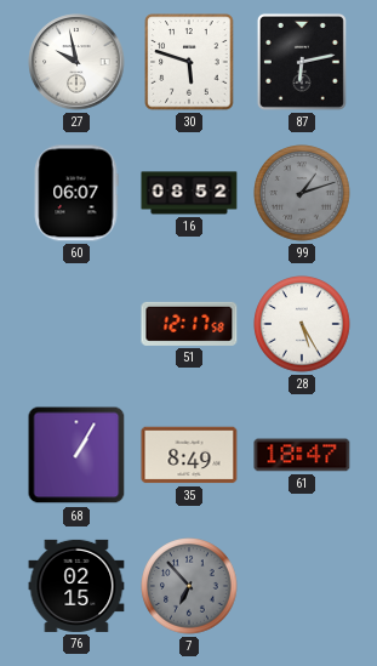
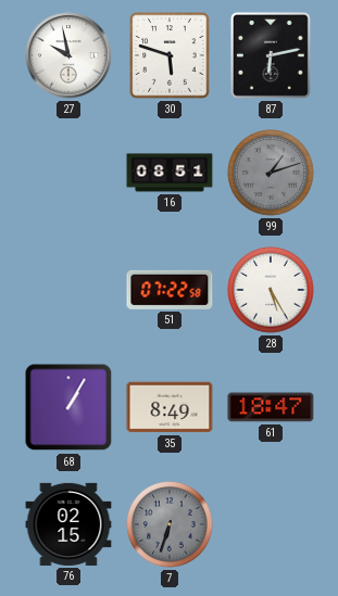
60: 06:07 -> none (76, 193)
16: 08:52 -> 08:51 (170, 173)
51: 12:17 -> 07:22 (170, 290)
7: 6:53 -> 6:33 (170, 524)
